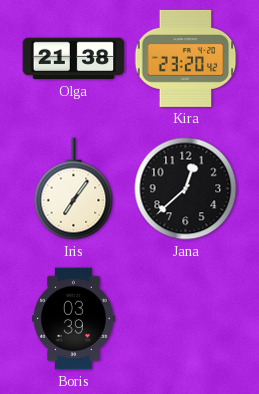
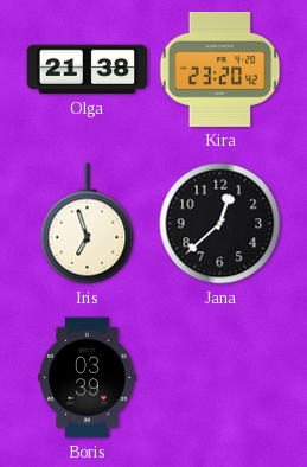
Iris: 7:06 -> 6:57 (88, 224)
